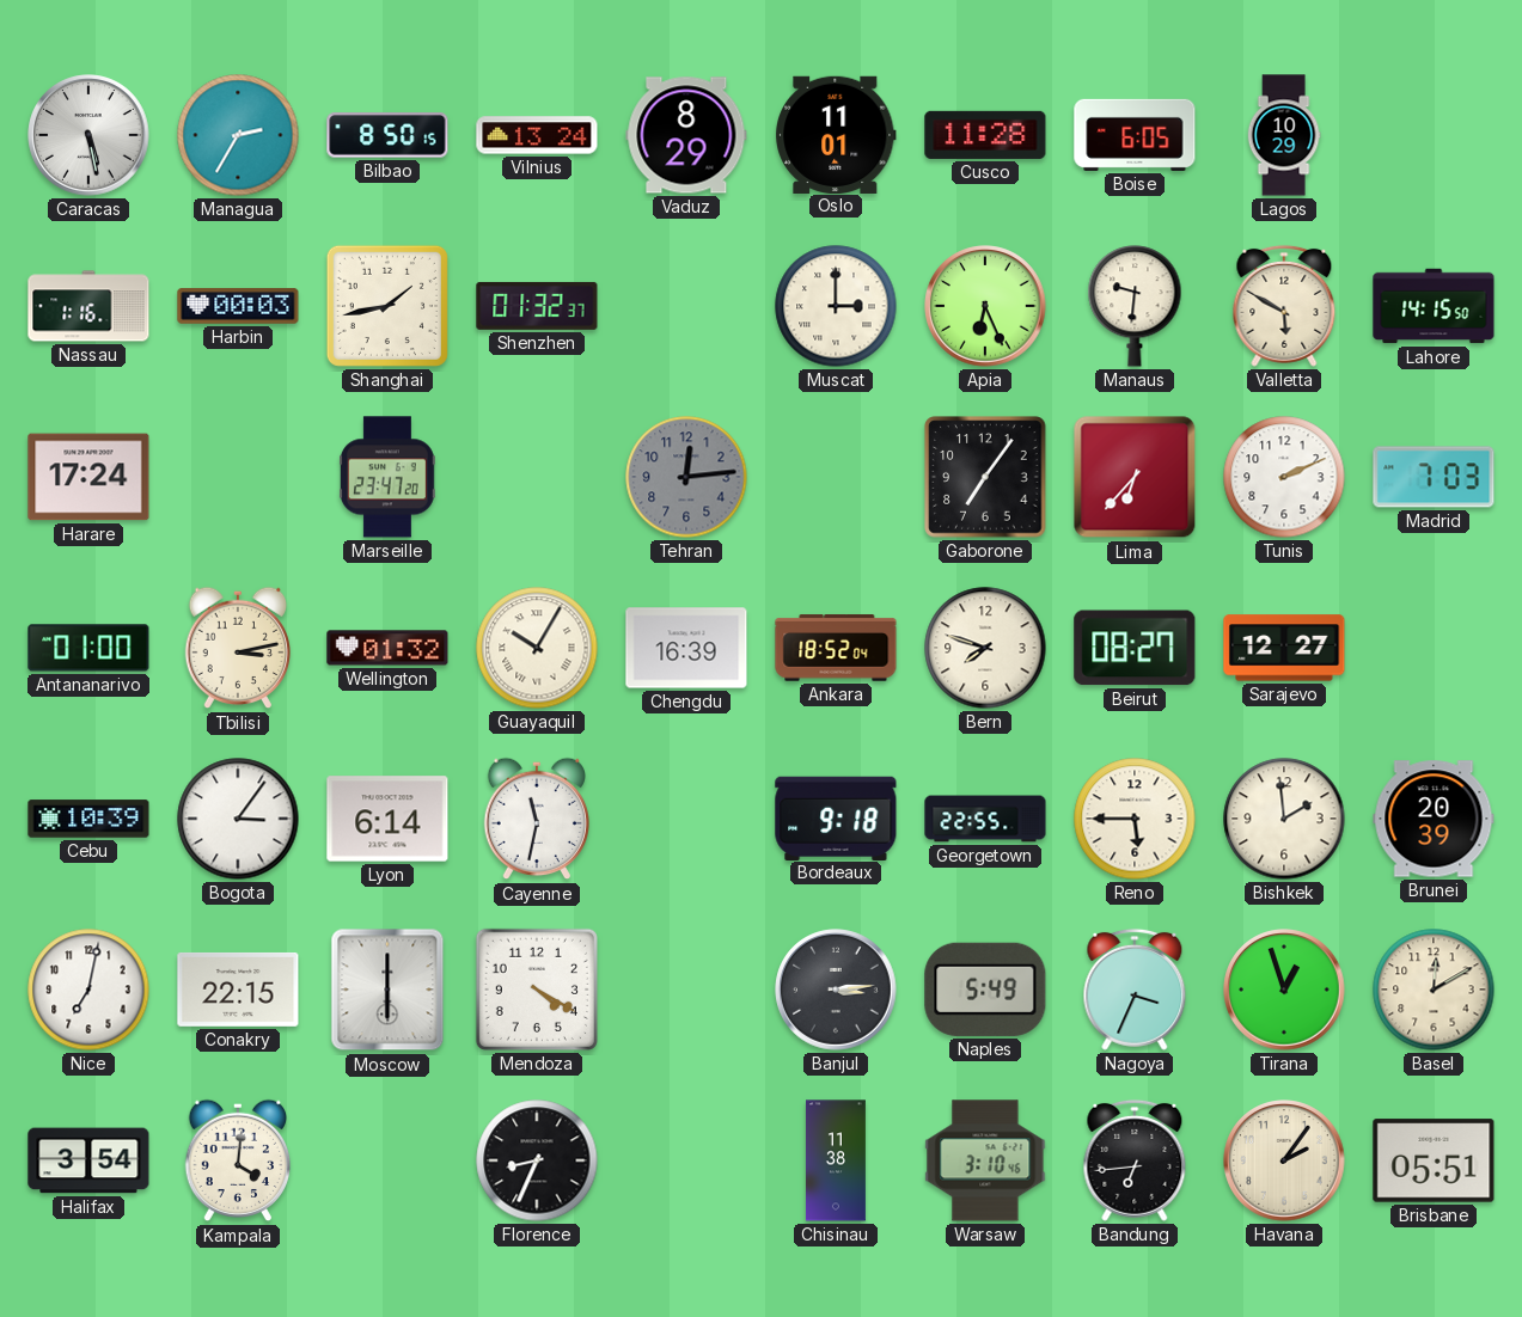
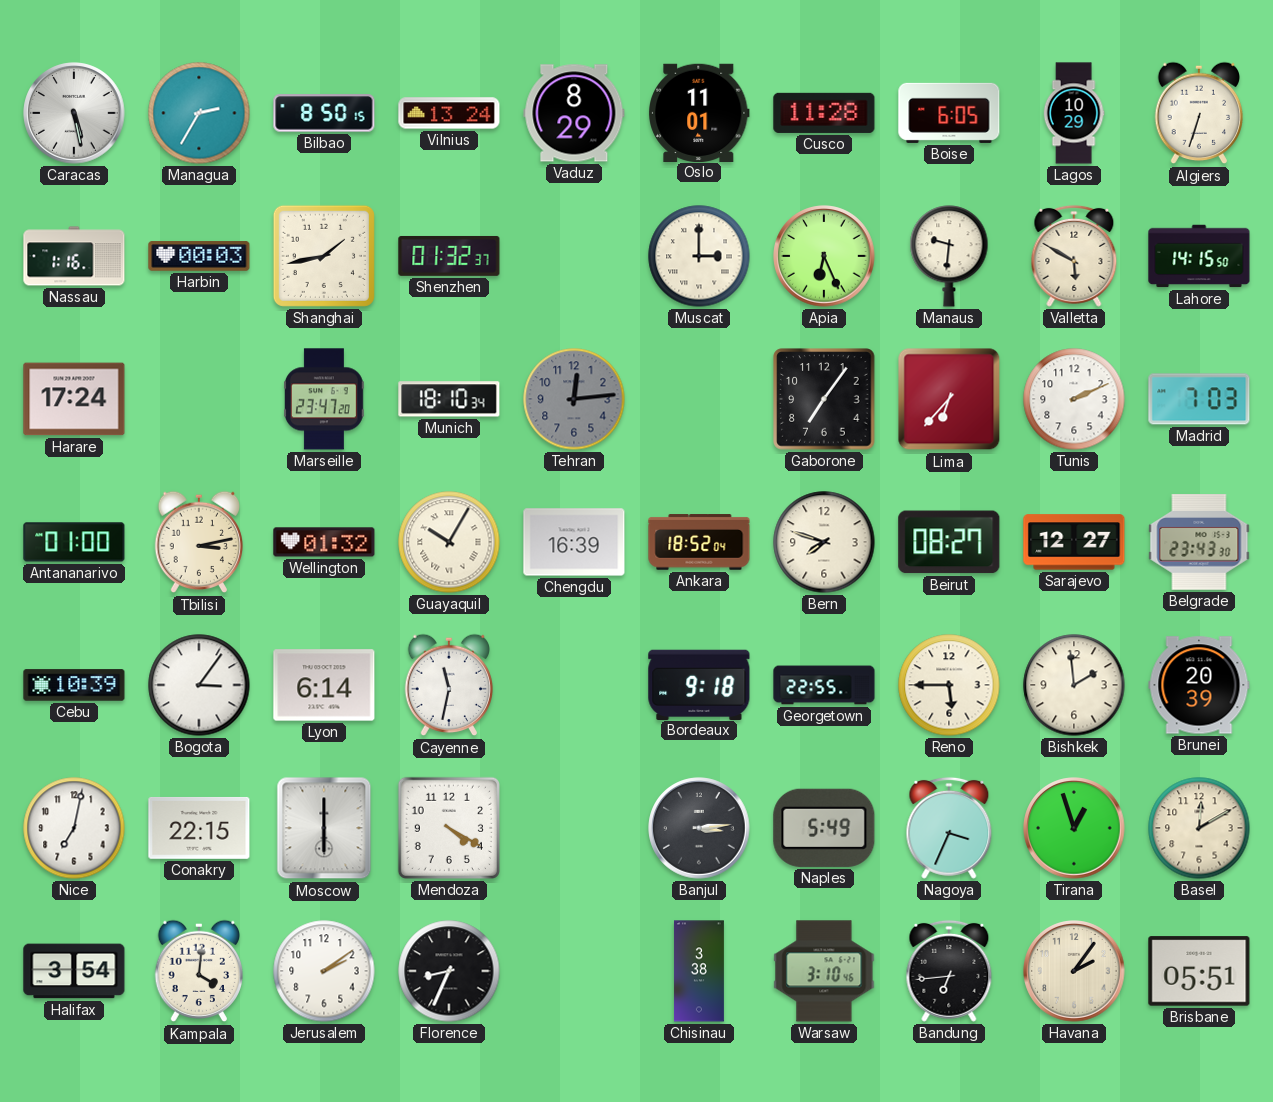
Algiers: none -> 6:33 (1199, 113)
Munich: none -> 18:10 (449, 399)
Belgrade: none -> 23:43 (1199, 542)
Jerusalem: none -> 2:09 (324, 971)
Chisinau: 11:38 -> 3:38 (699, 971)
